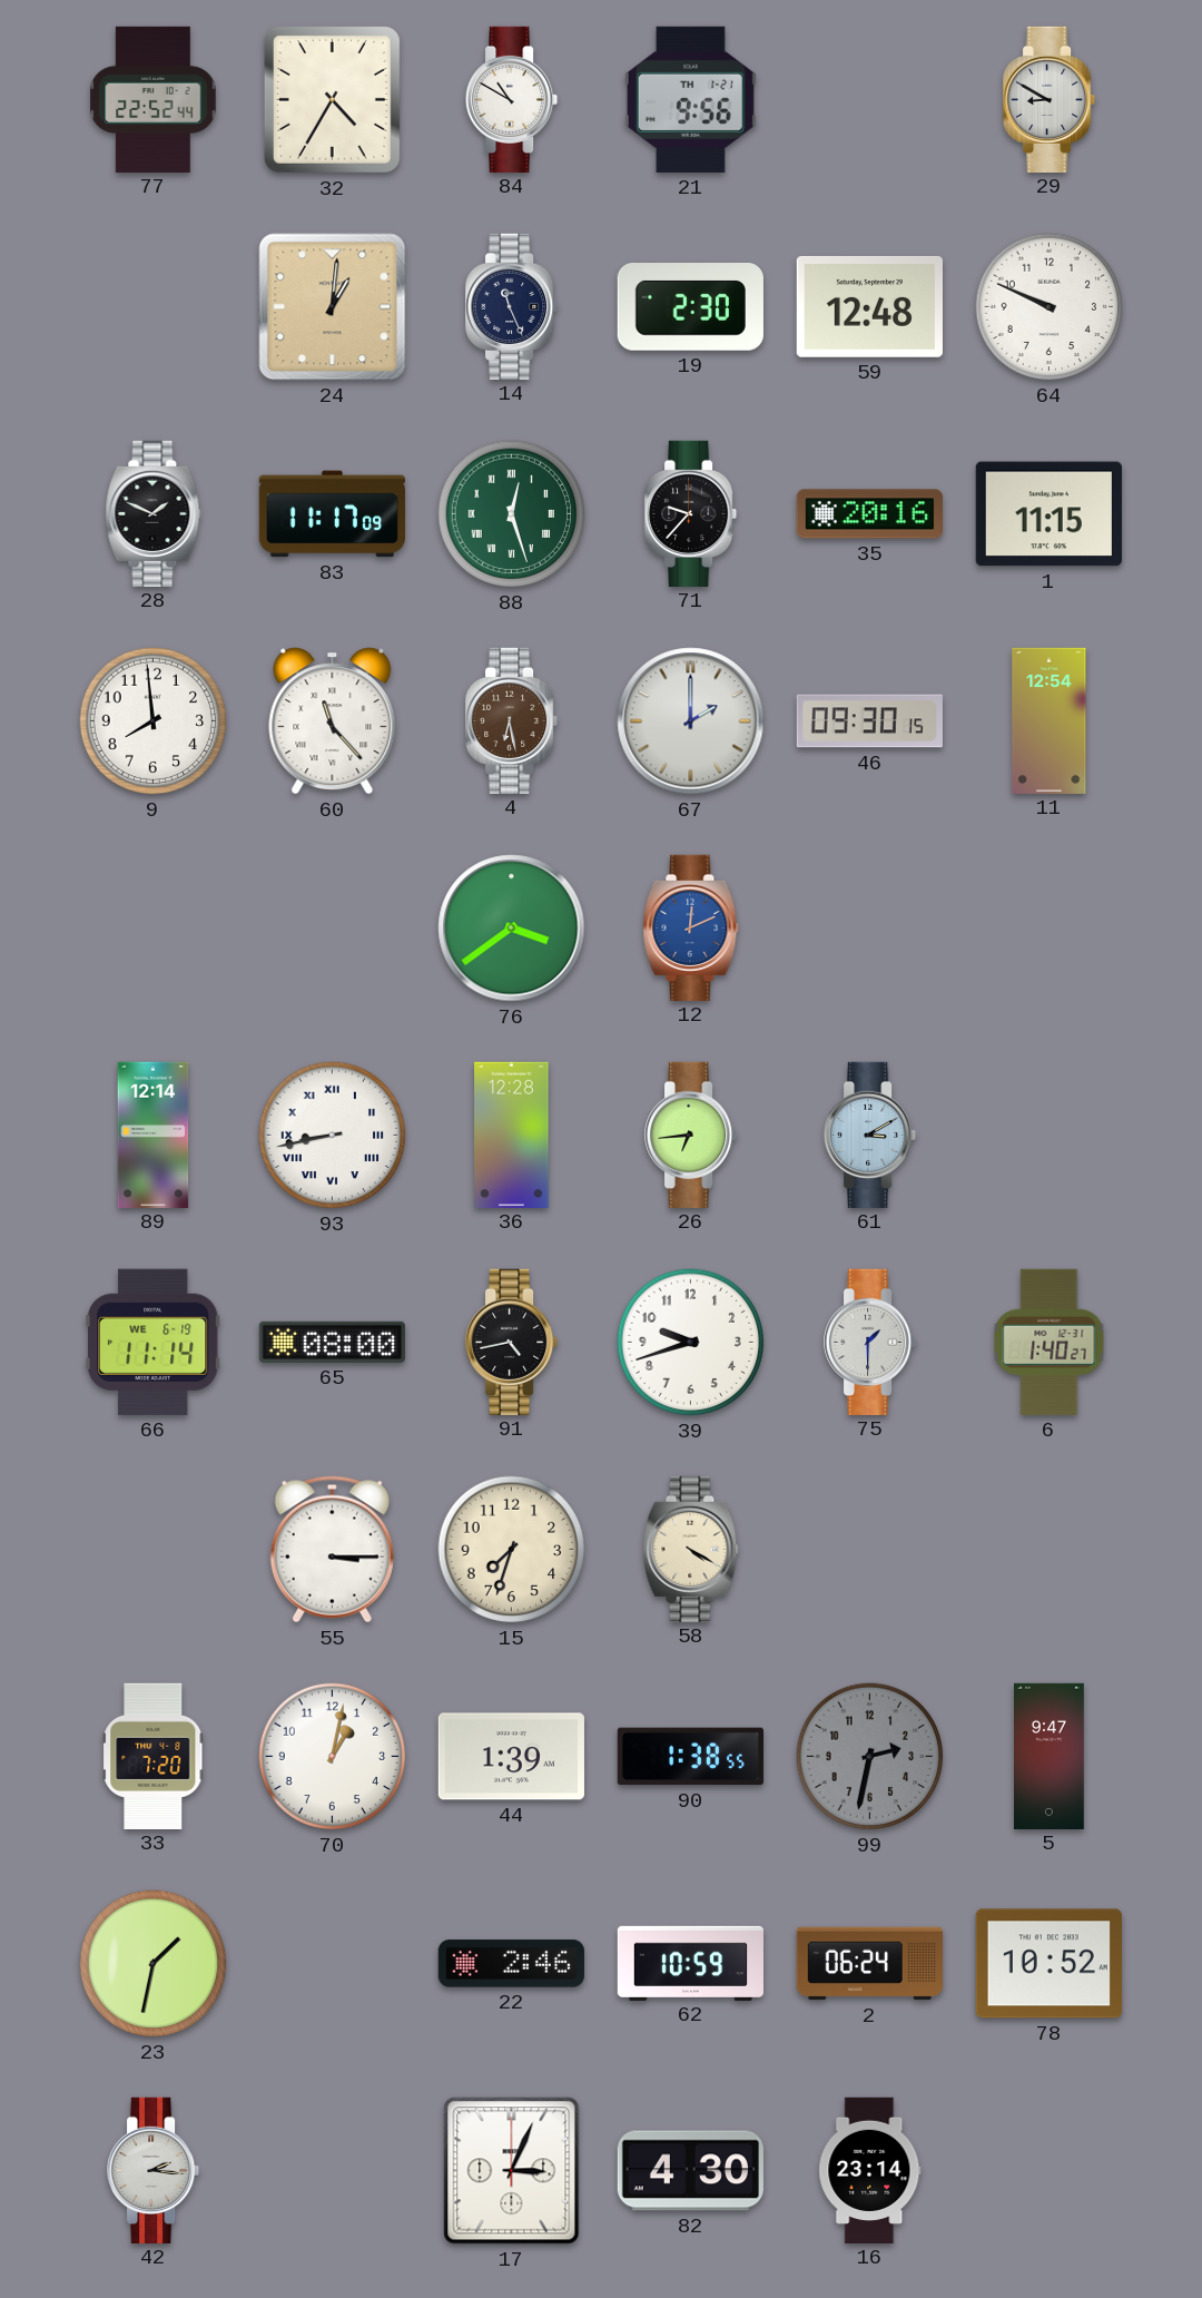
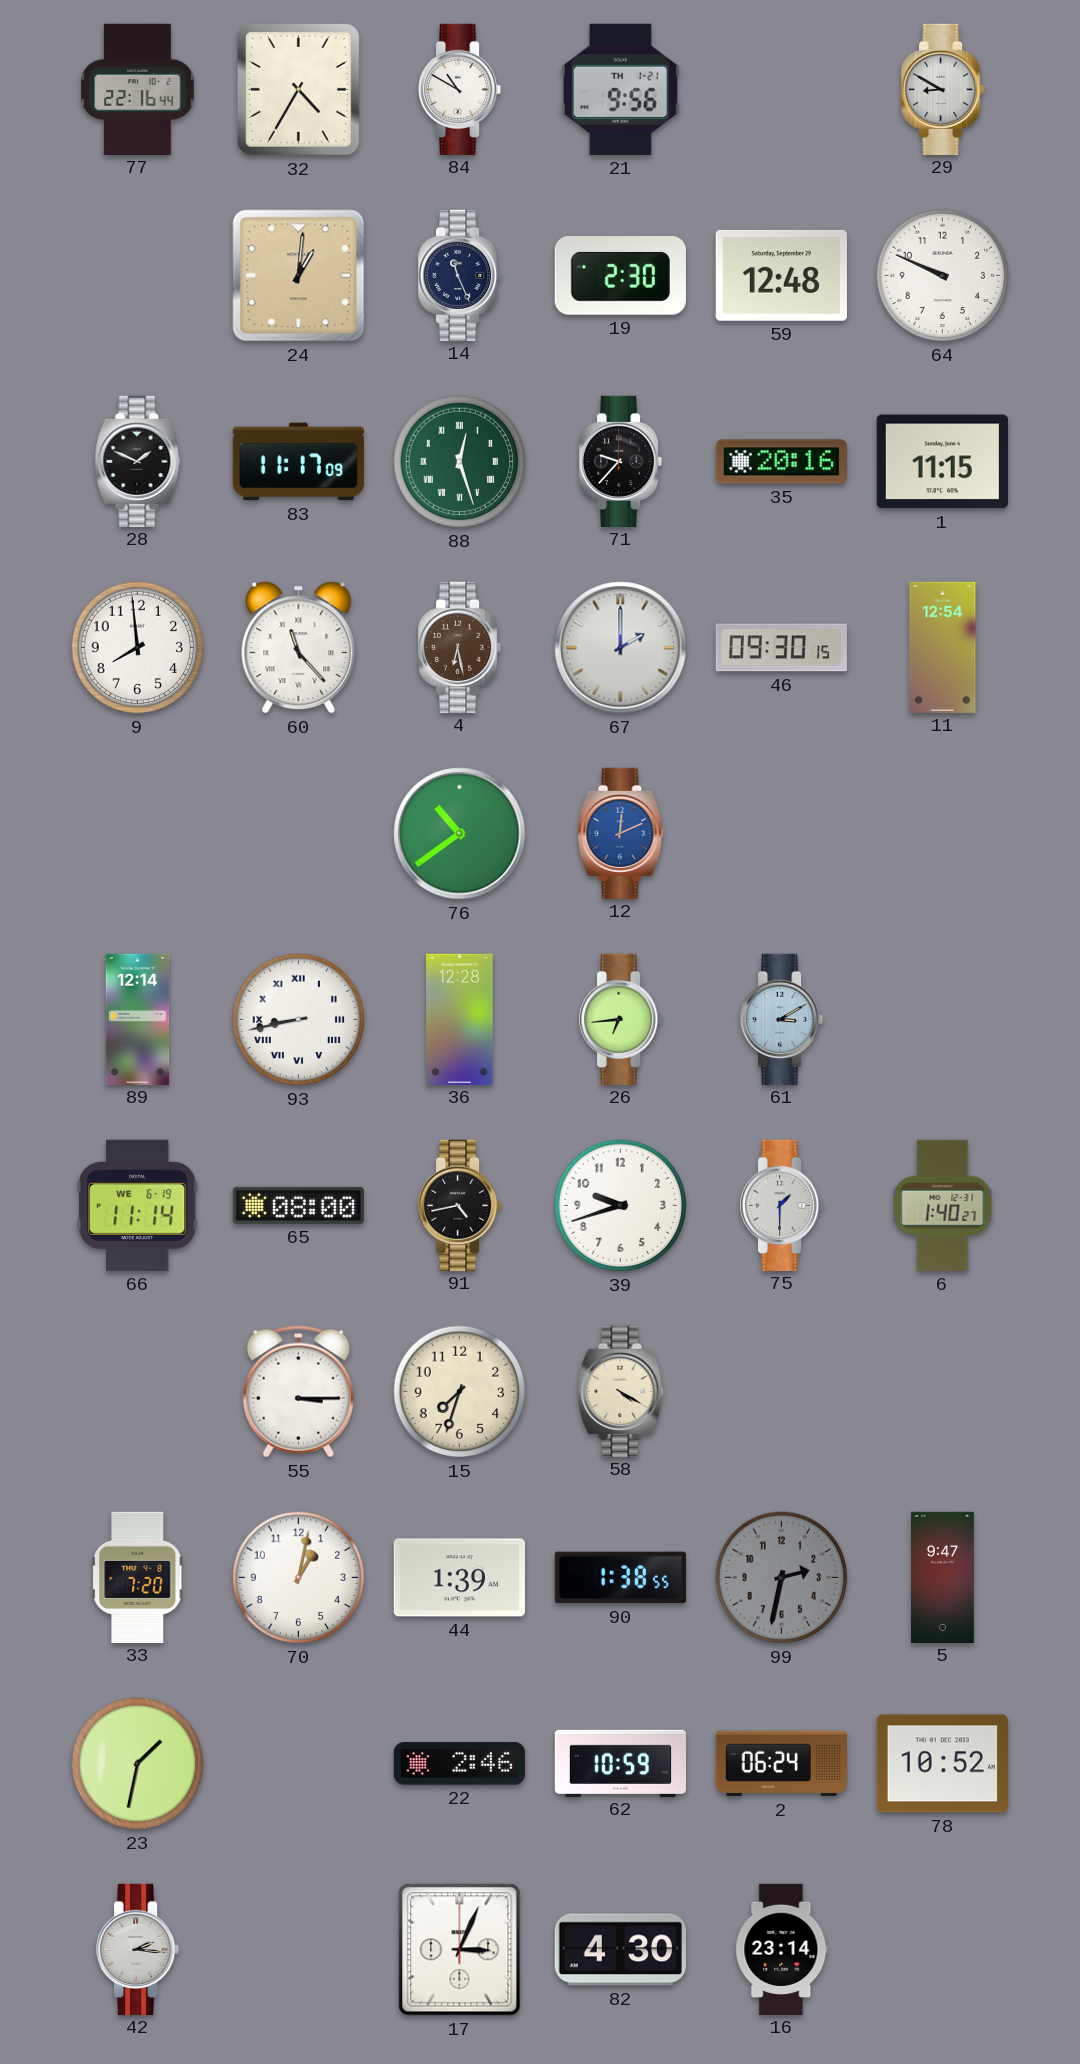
77: 22:52 -> 22:16 (138, 89)
76: 3:39 -> 10:39 (460, 834)
